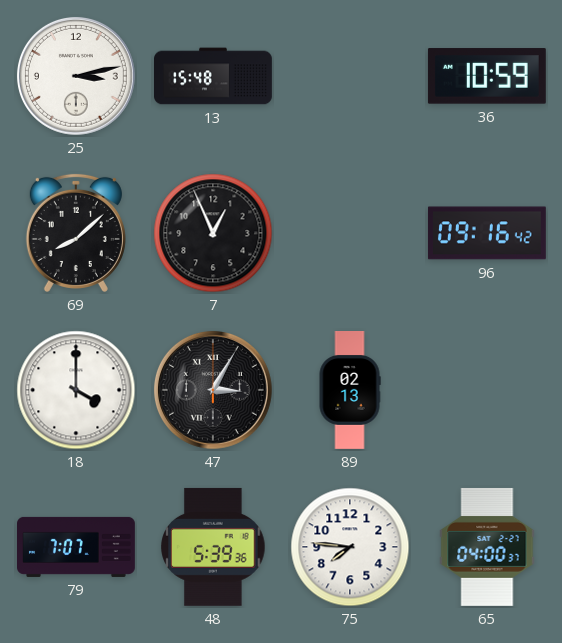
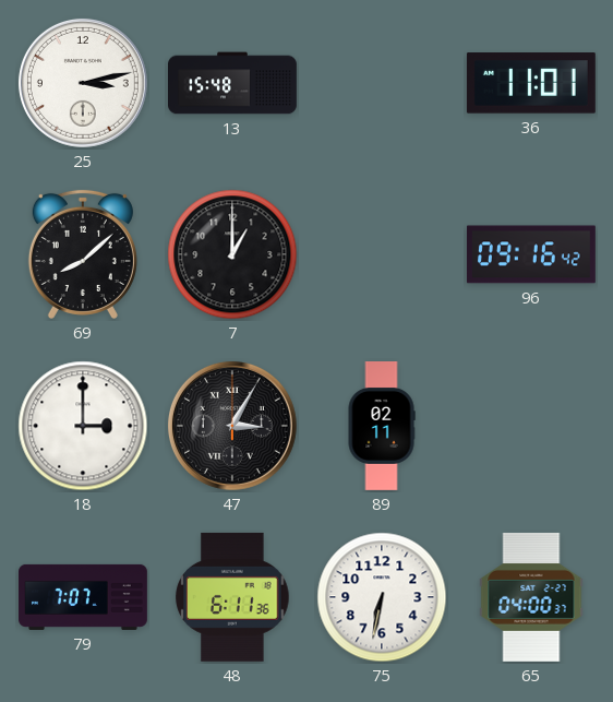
36: 10:59 -> 11:01 (531, 83)
7: 12:56 -> 1:00 (232, 254)
18: 4:00 -> 3:00 (83, 426)
89: 02:13 -> 02:11 (382, 427)
48: 5:39 -> 6:11 (232, 597)
75: 7:46 -> 6:32 (382, 597)
